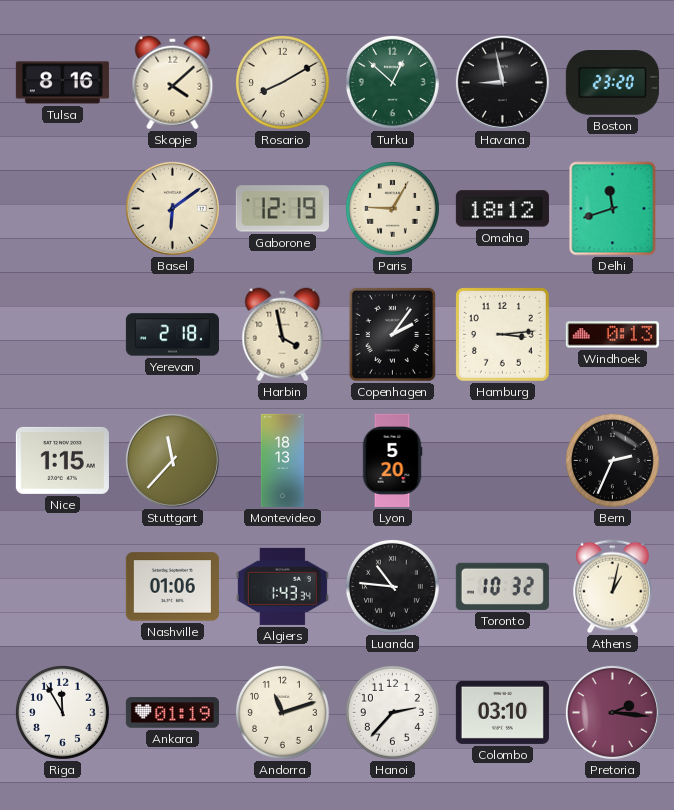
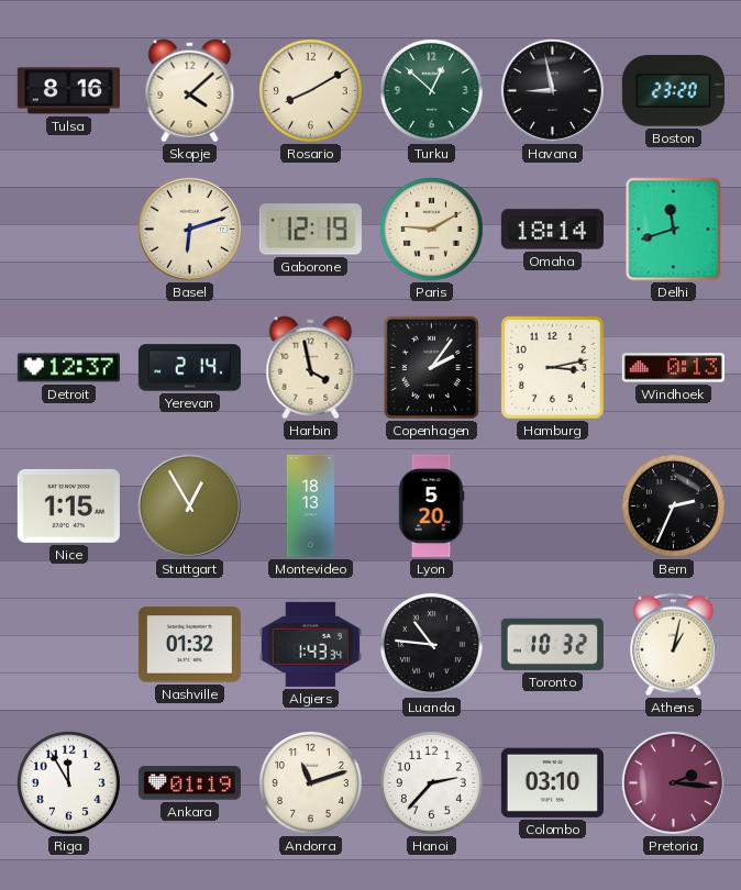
Basel: 6:09 -> 6:12 (189, 229)
Paris: 9:05 -> 9:10 (431, 229)
Omaha: 18:12 -> 18:14 (552, 230)
Detroit: none -> 12:37 (68, 368)
Yerevan: 2:18 -> 2:14 (189, 368)
Hamburg: 3:14 -> 3:13 (552, 367)
Stuttgart: 11:37 -> 12:55 (189, 505)
Nashville: 01:06 -> 01:32 (189, 645)
